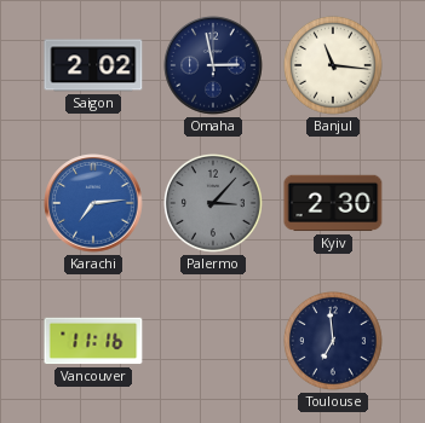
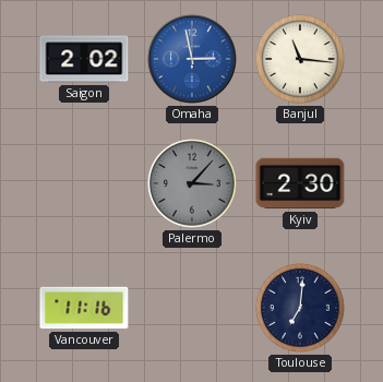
Omaha dial: navy -> blue (192, 59)
Karachi: 7:14 -> none (93, 203)
Toulouse: 6:59 -> 7:01 (301, 309)
